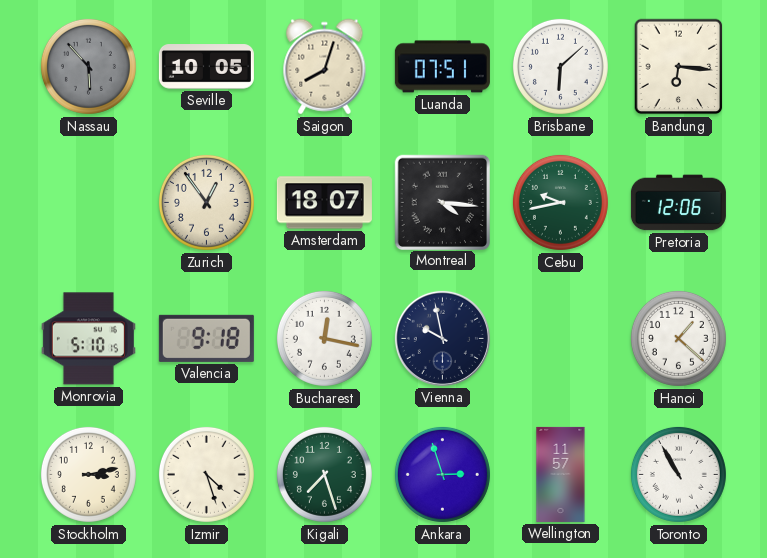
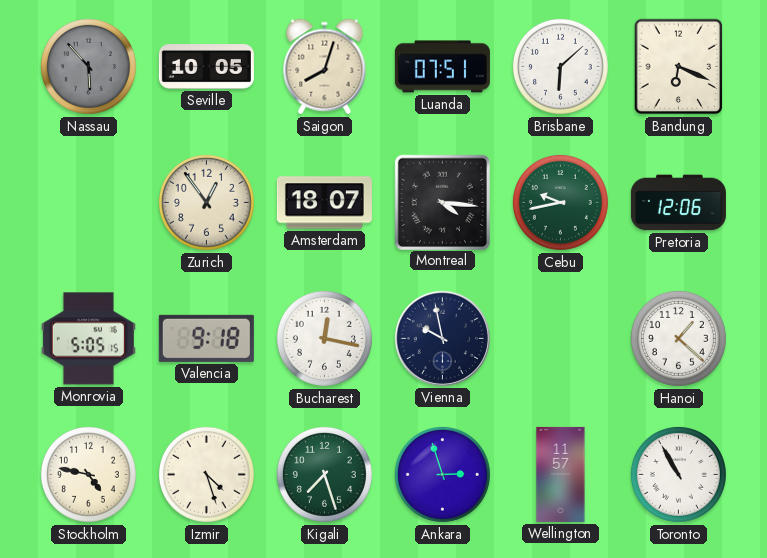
Bandung: 6:16 -> 6:19 (679, 67)
Monrovia: 5:10 -> 5:05 (88, 339)
Stockholm: 3:13 -> 4:47 (88, 474)
